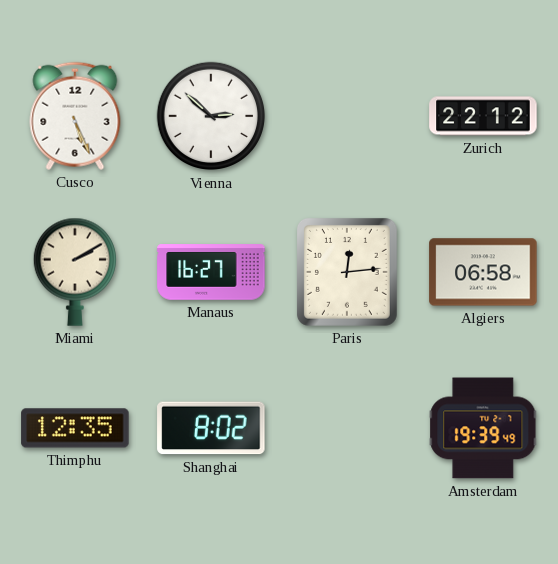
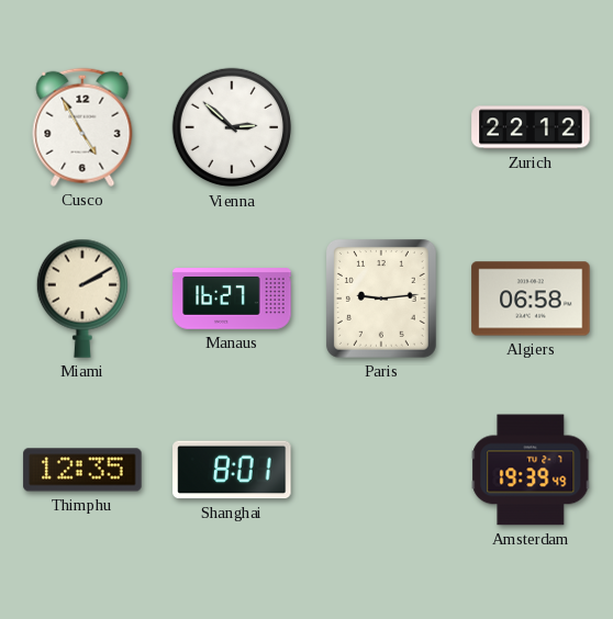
Cusco: 5:26 -> 4:55 (82, 127)
Paris: 12:14 -> 9:14 (381, 299)
Shanghai: 8:02 -> 8:01 (232, 470)
